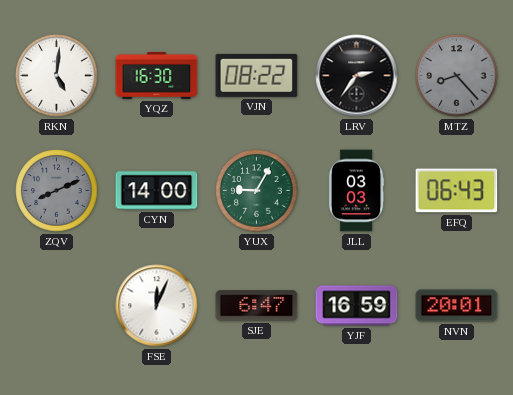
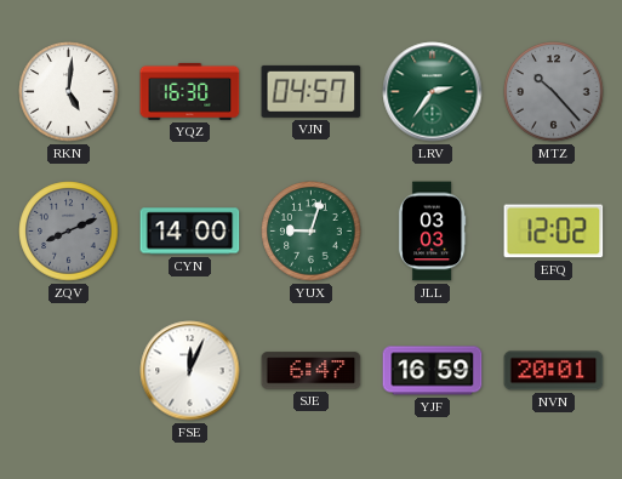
VJN: 08:22 -> 04:57 (312, 91)
LRV dial: black -> green (433, 92)
MTZ: 8:23 -> 10:23 (554, 92)
YUX: 9:05 -> 9:03 (312, 232)
EFQ: 06:43 -> 12:02 (554, 232)
